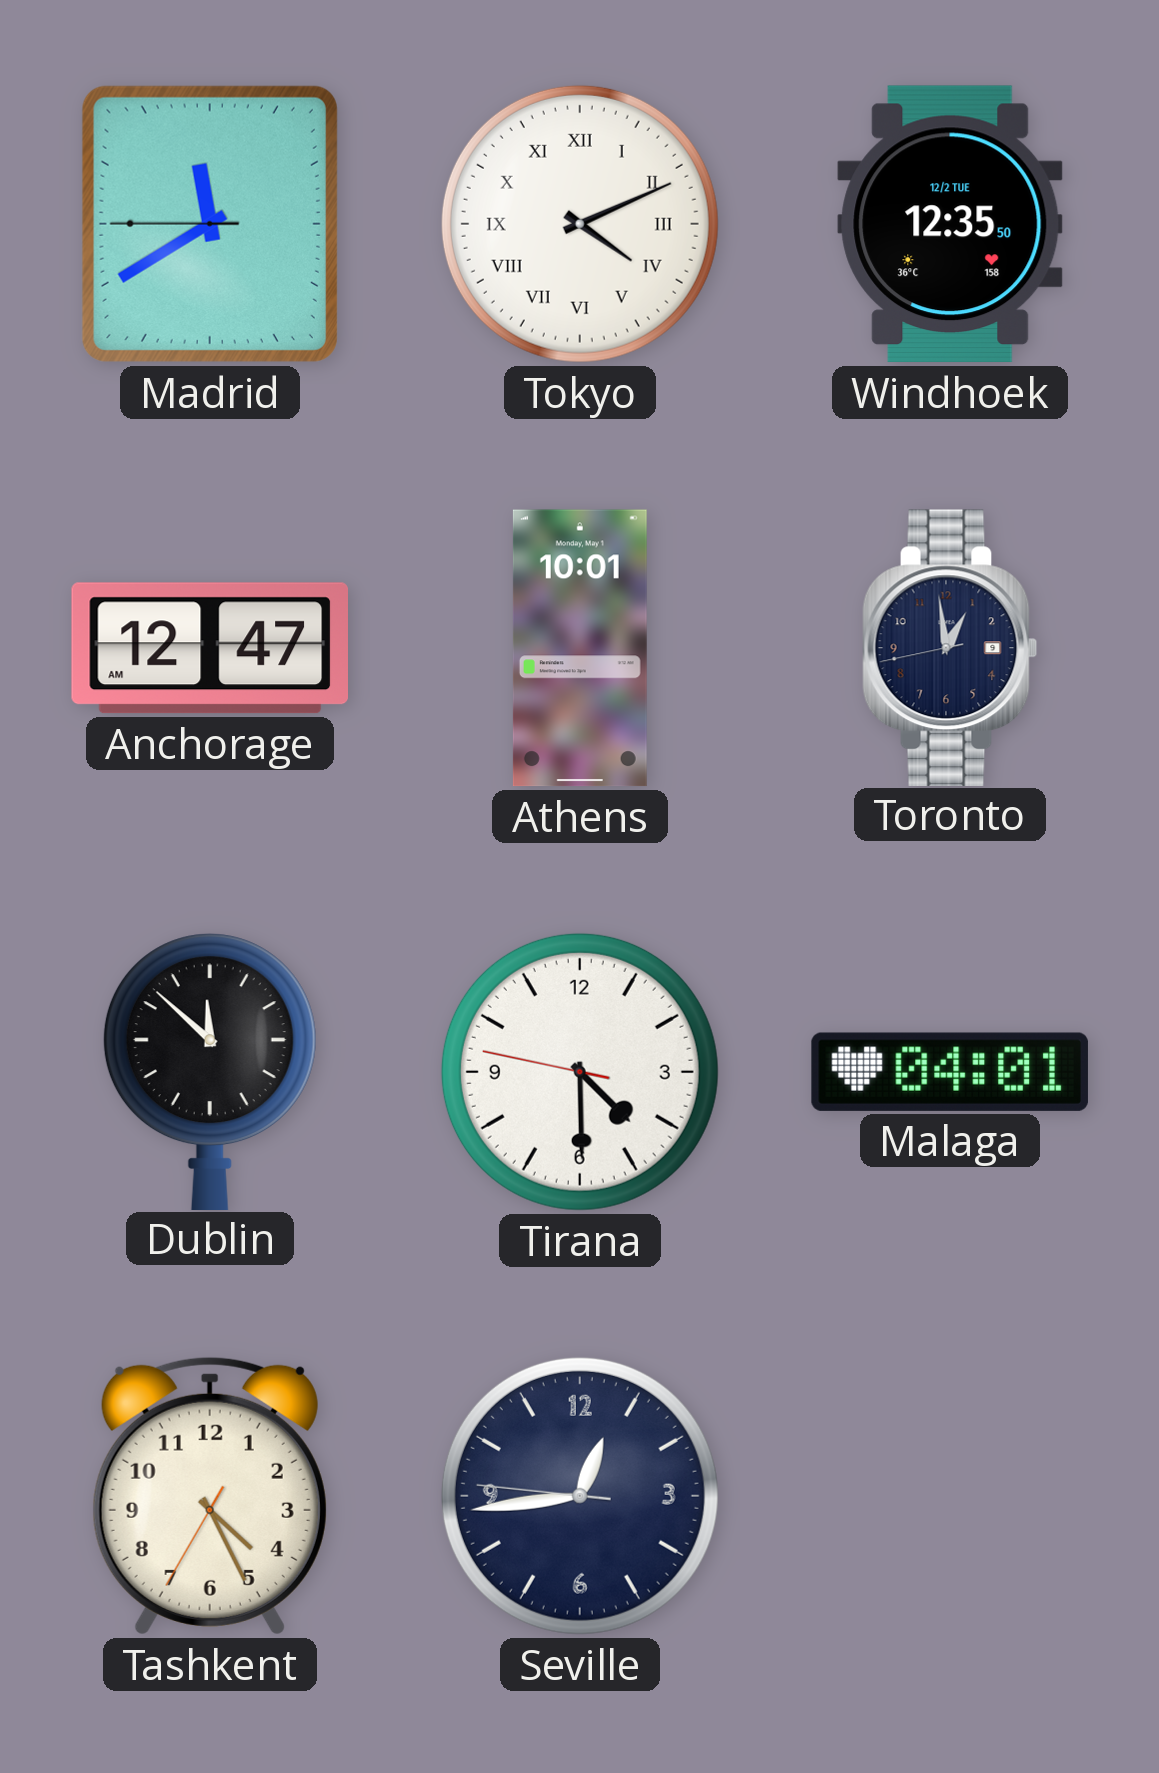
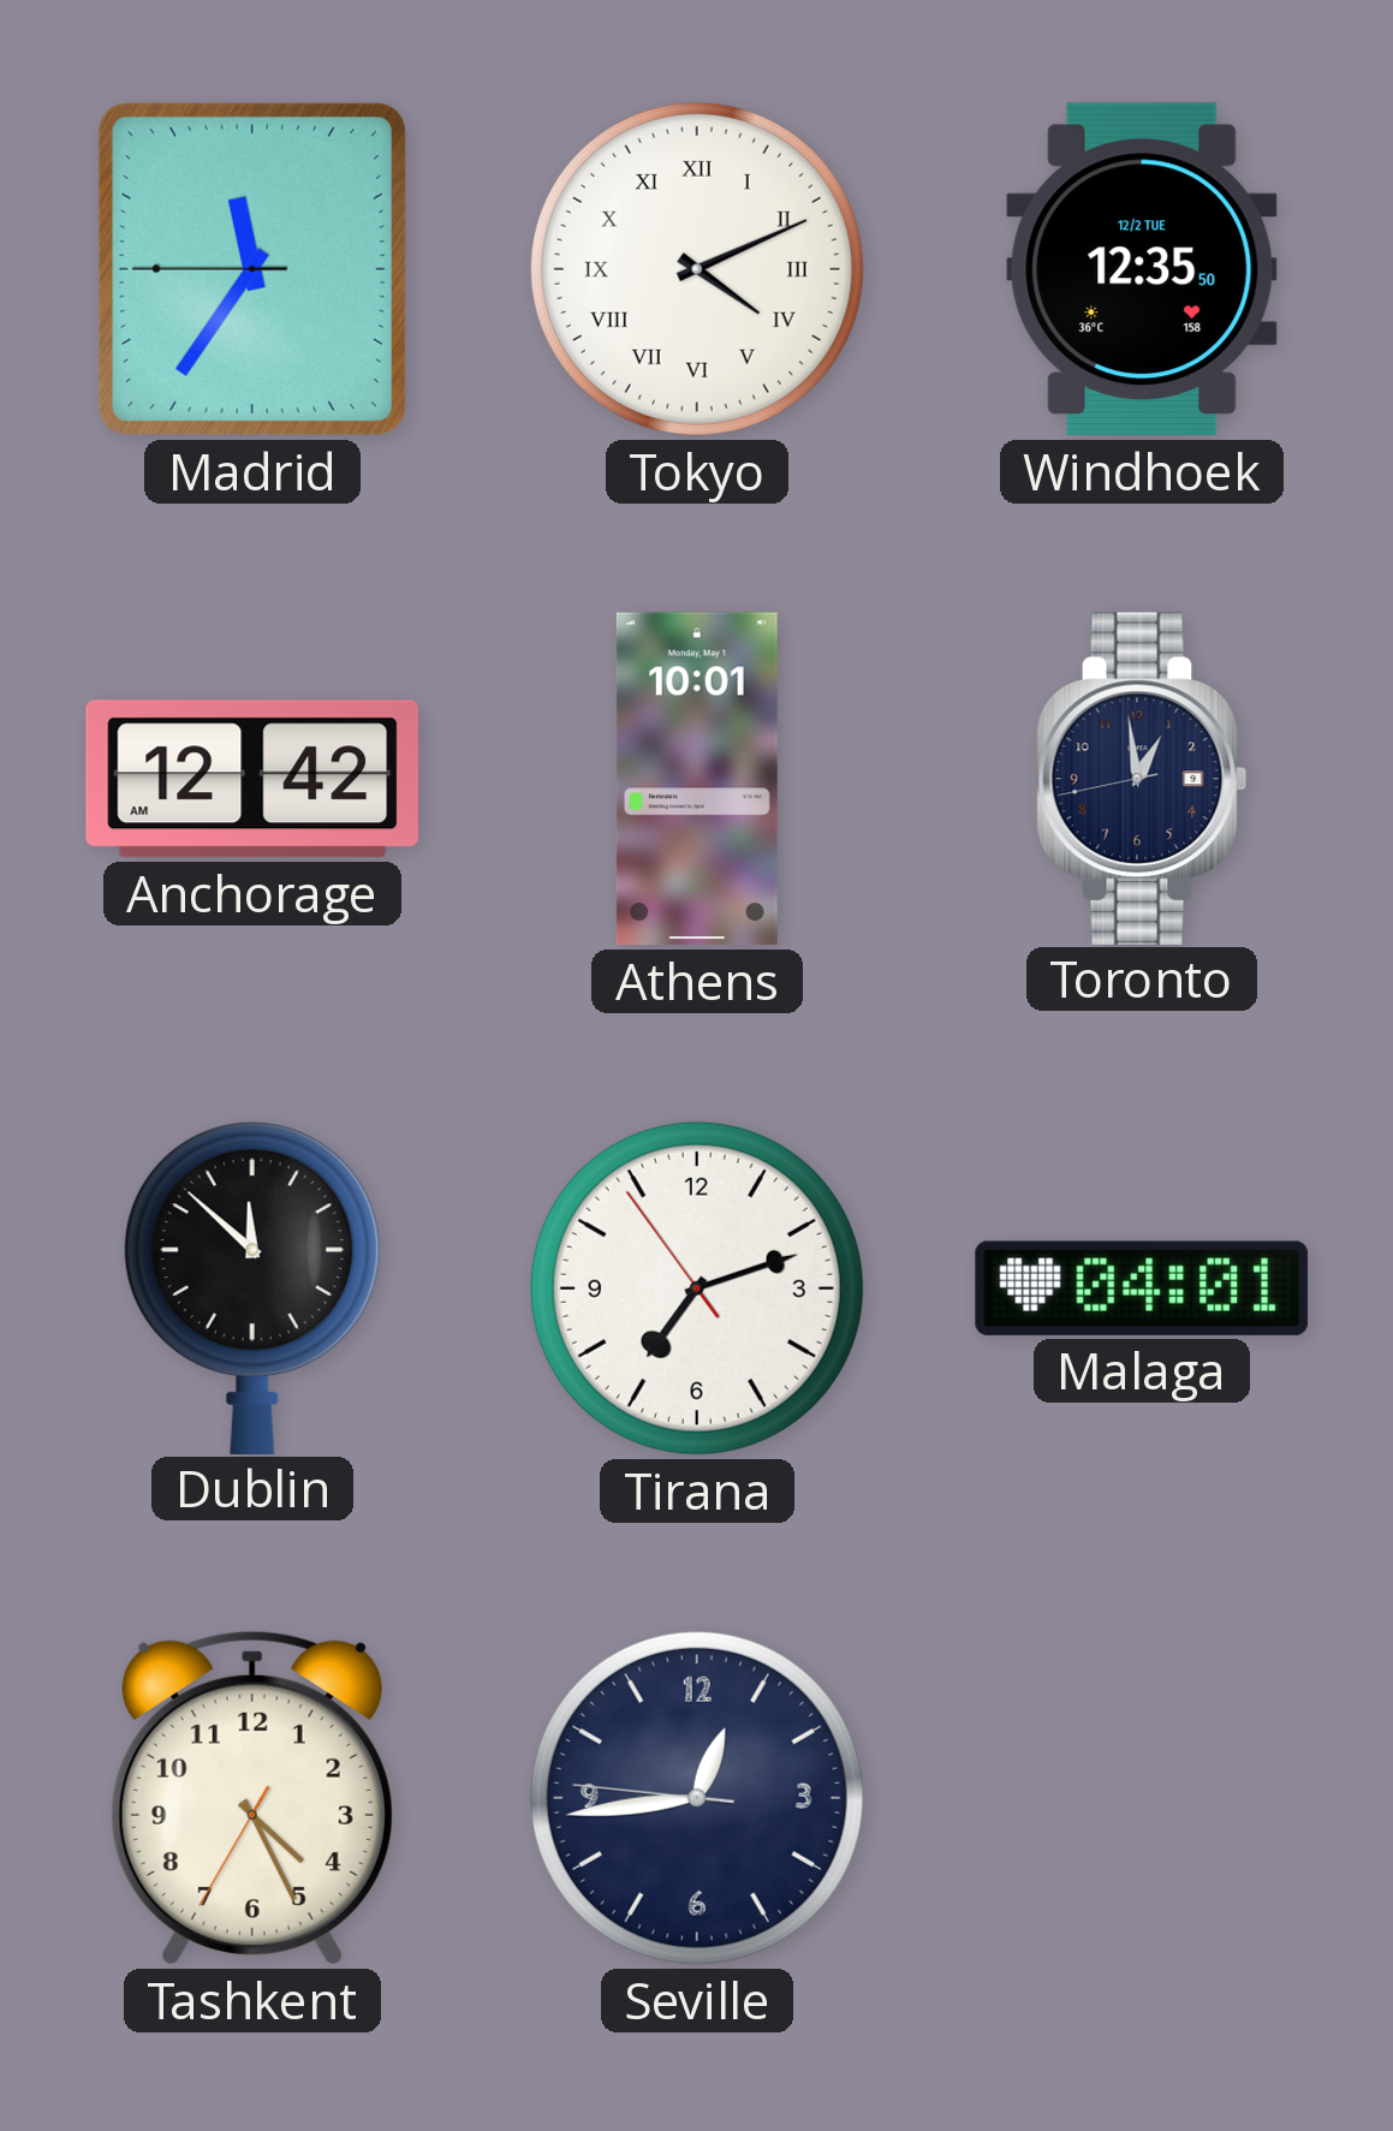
Madrid: 11:39 -> 11:35 (252, 269)
Anchorage: 12:47 -> 12:42 (251, 779)
Tirana: 4:29 -> 7:11 (697, 1288)
